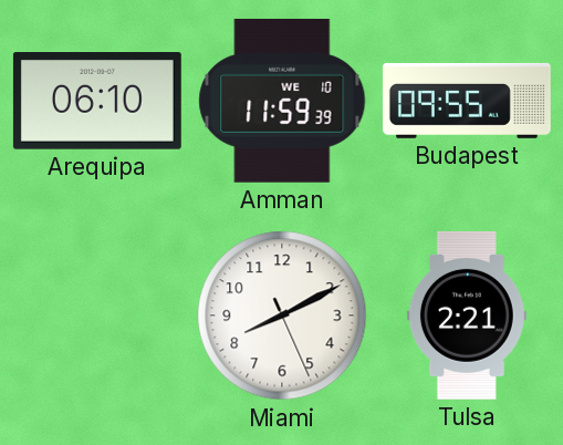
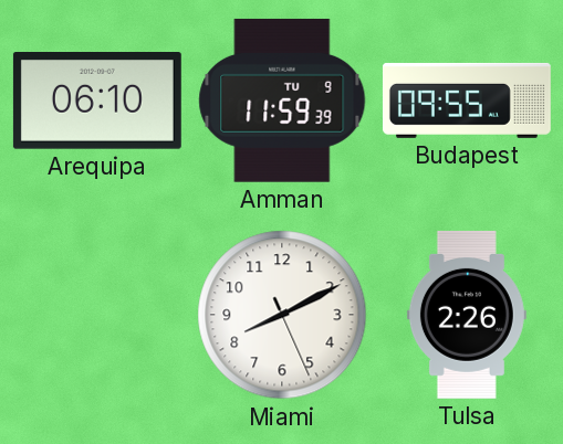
Amman date: WE 10 -> TU 9 (282, 101)
Tulsa: 2:21 -> 2:26 (467, 315)
